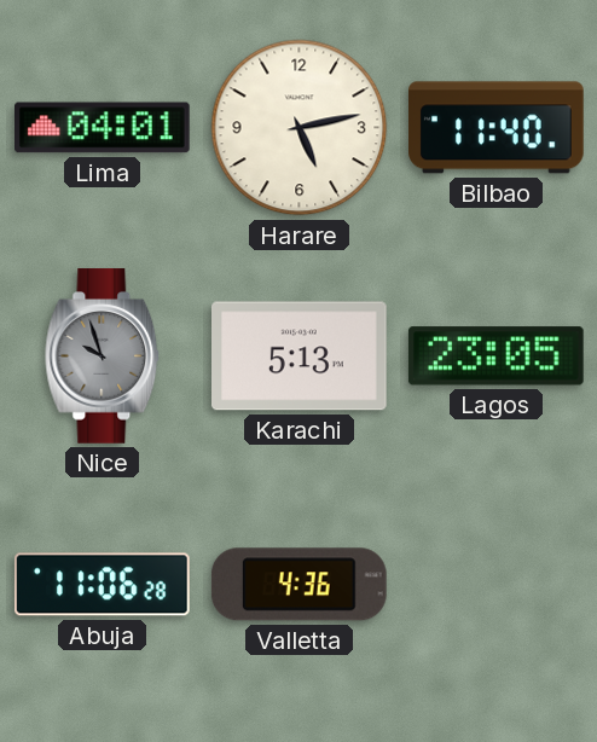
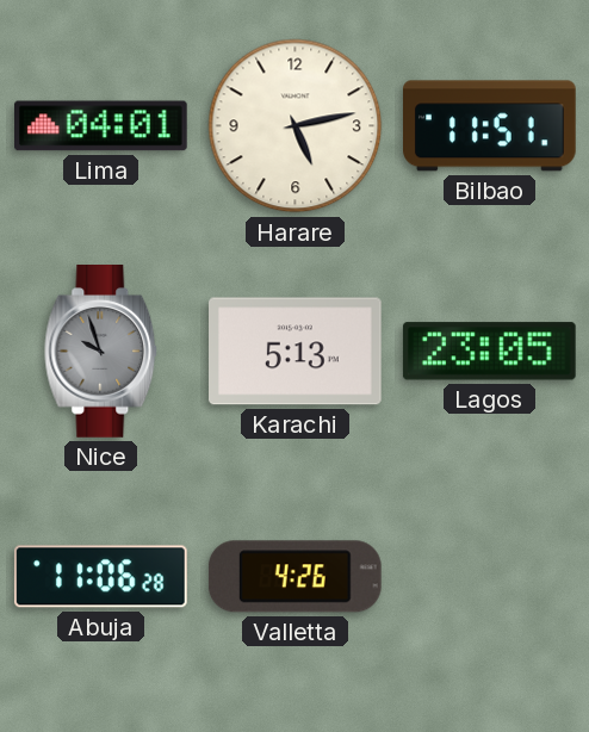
Bilbao: 11:40 -> 11:51 (490, 126)
Valletta: 4:36 -> 4:26 (294, 577)
